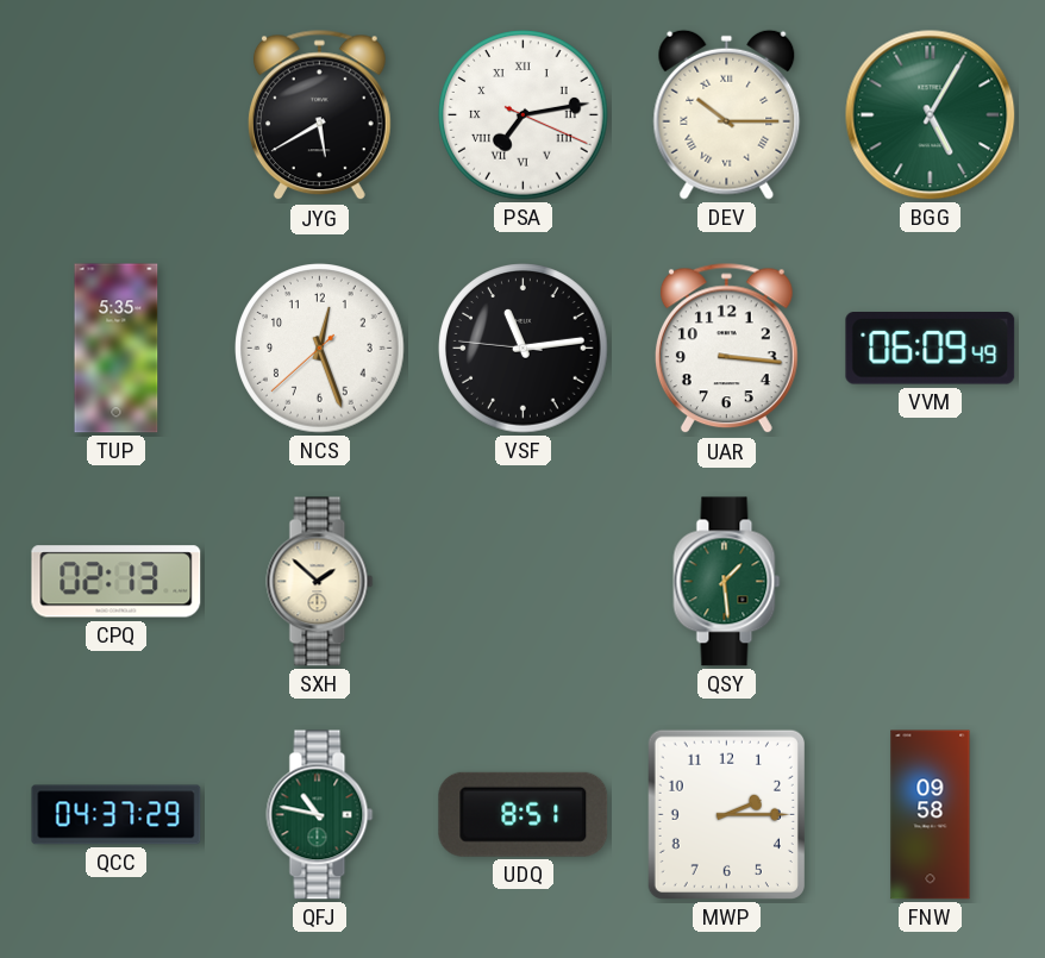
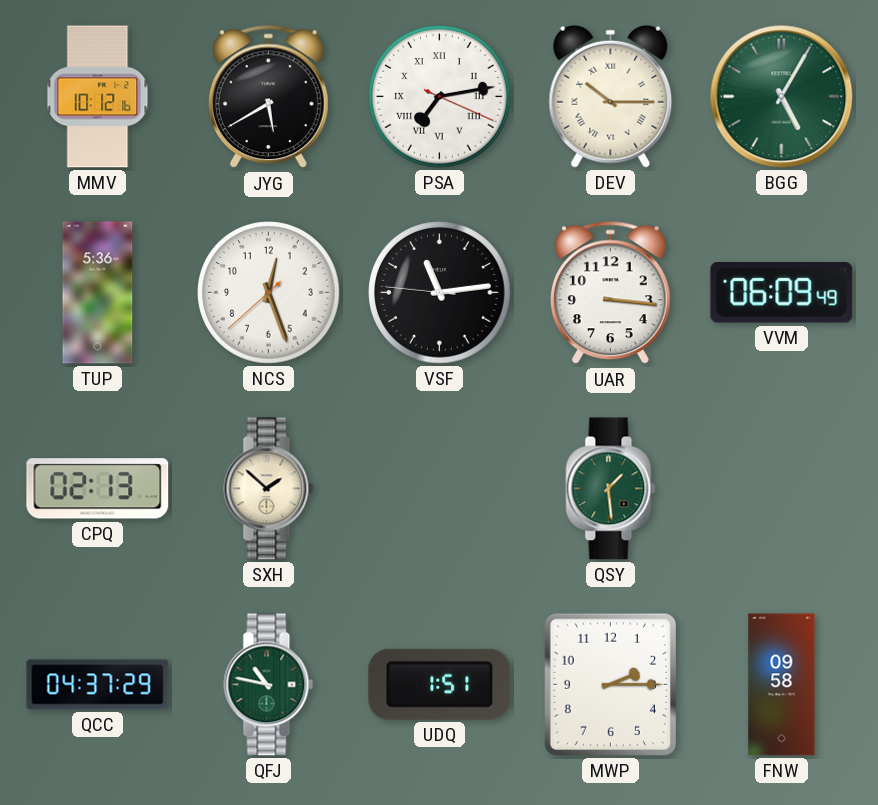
MMV: none -> 10:12 (98, 97)
TUP: 5:35 -> 5:36 (98, 293)
UDQ: 8:51 -> 1:51 (440, 684)
